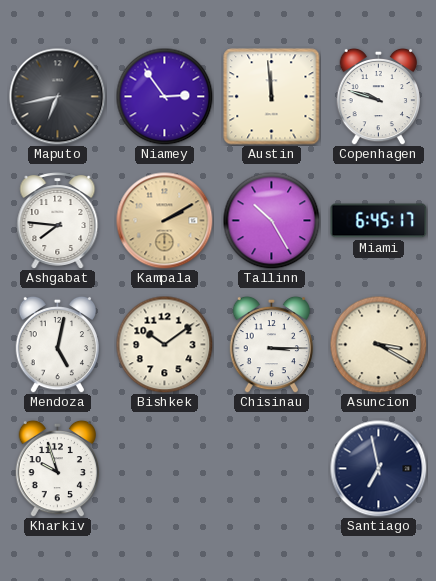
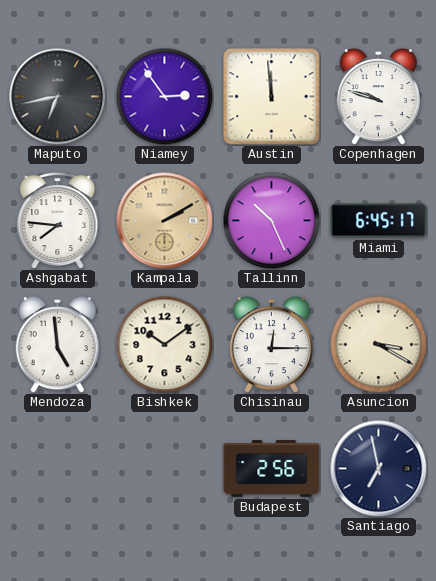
Tallinn: 10:25 -> 10:26 (271, 220)
Mendoza: 5:02 -> 4:59 (57, 344)
Chisinau: 3:15 -> 12:15 (271, 344)
Kharkiv: 9:57 -> none (57, 468)
Budapest: none -> 2:56 (272, 469)
